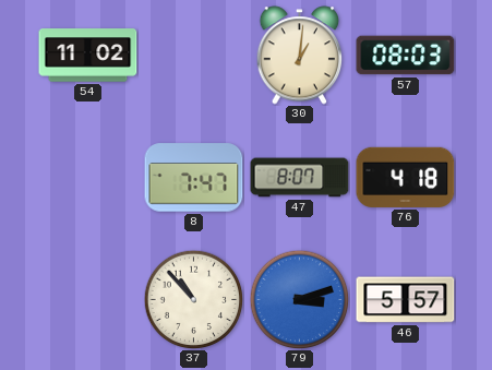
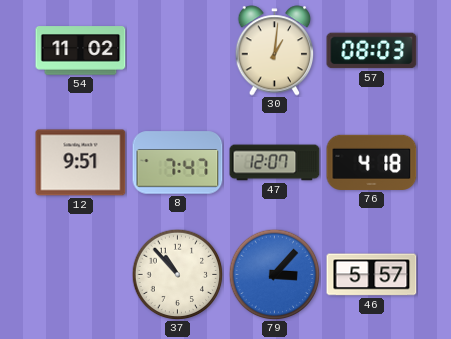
12: none -> 9:51 (81, 163)
47: 8:07 -> 12:07 (275, 163)
79: 3:12 -> 3:07 (274, 274)
